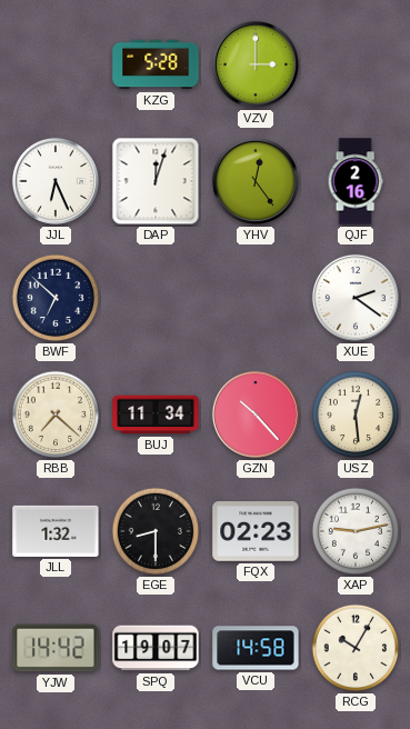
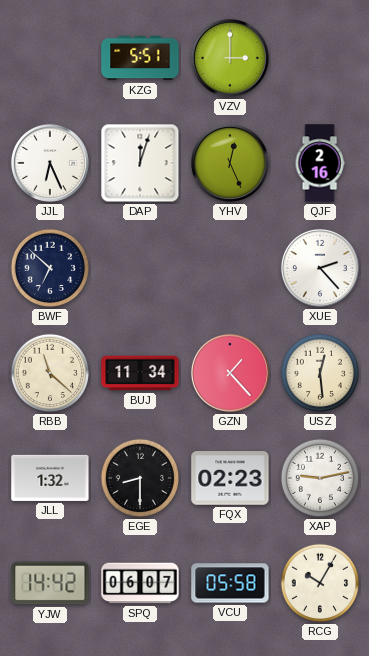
KZG: 5:28 -> 5:51 (140, 58)
YHV: 12:24 -> 12:26 (230, 163)
XUE: 2:21 -> 2:23 (320, 268)
RBB: 7:22 -> 11:22 (50, 373)
GZN: 10:23 -> 1:23 (230, 373)
SPQ: 19:07 -> 06:07 (140, 583)
VCU: 14:58 -> 05:58 (230, 583)
